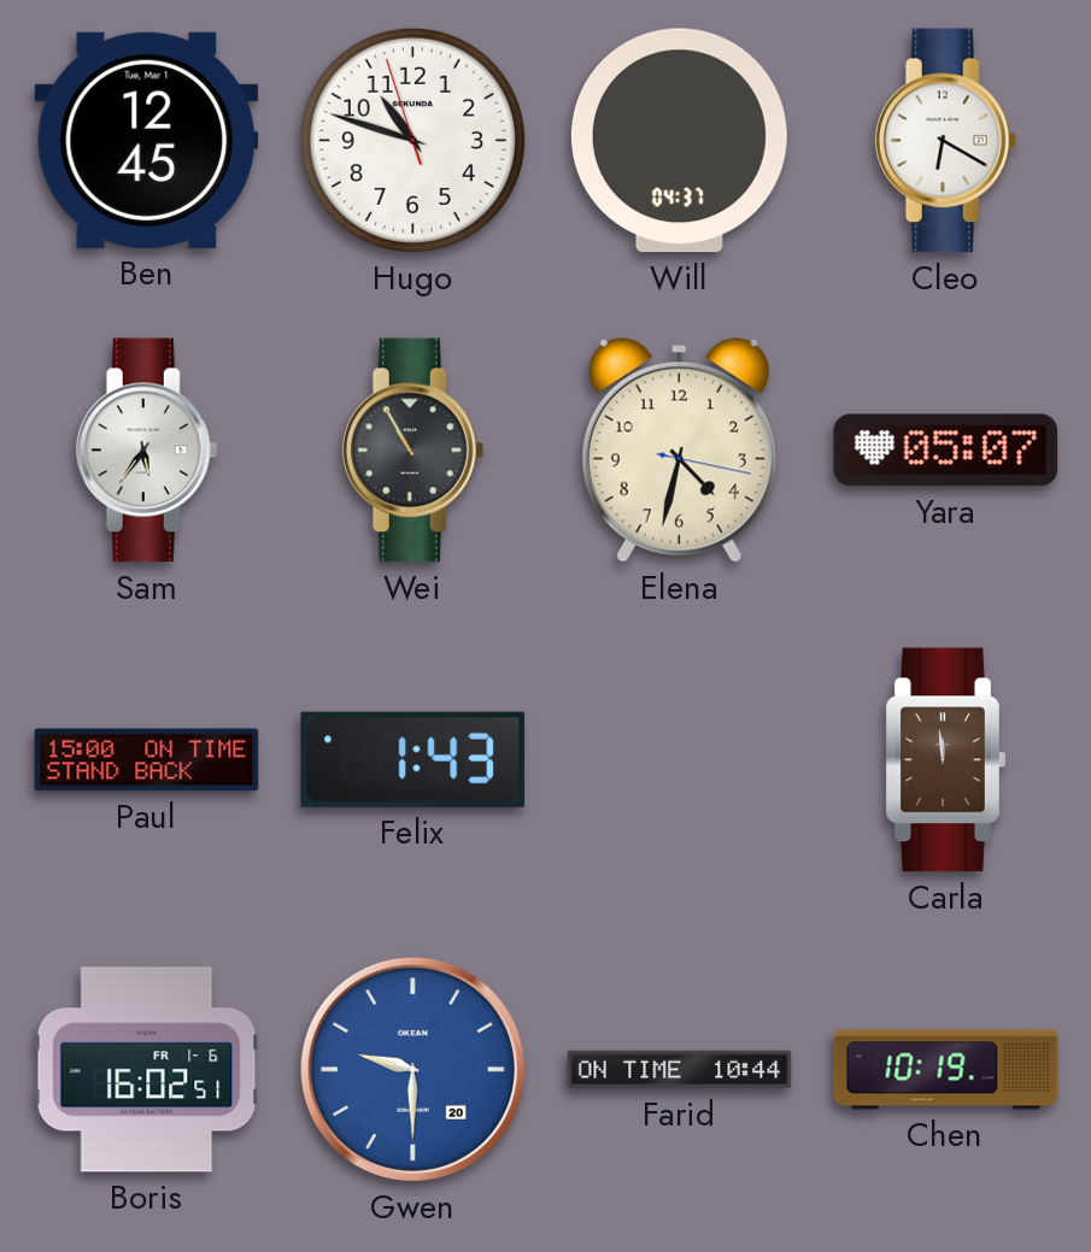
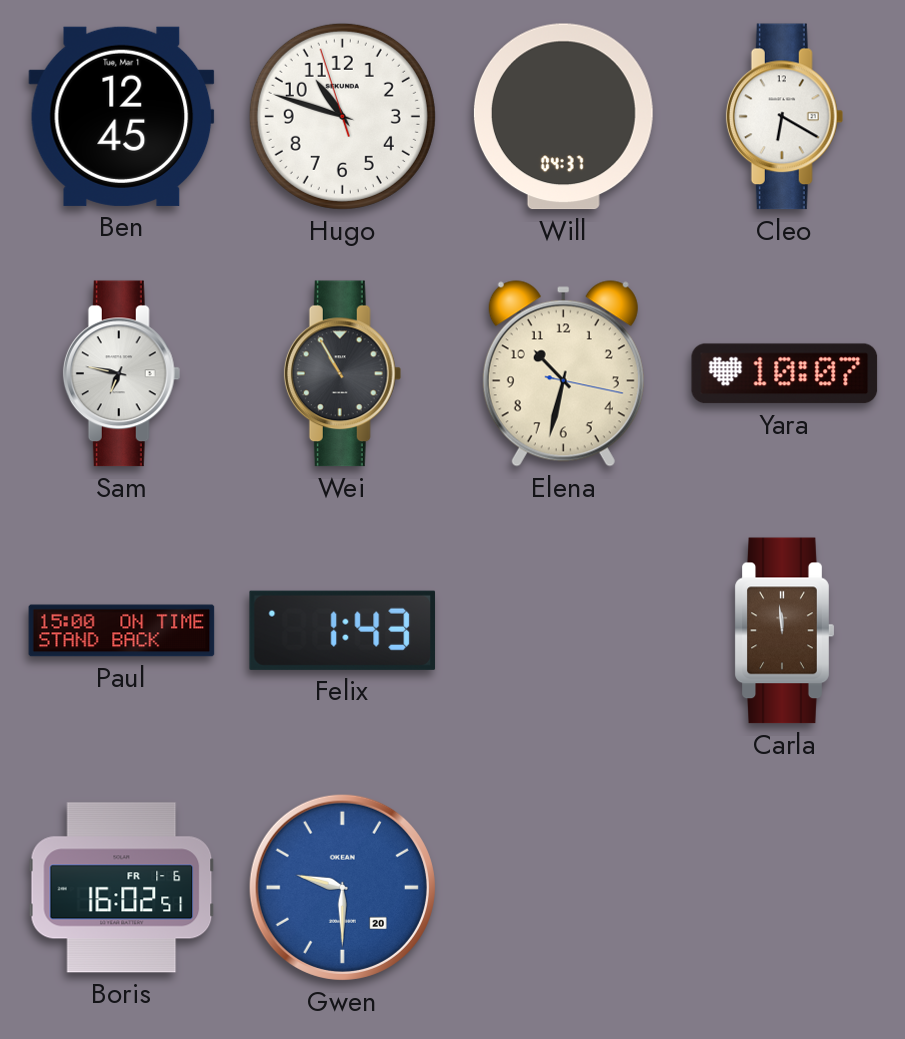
Sam: 5:36 -> 6:47 (122, 374)
Elena: 4:32 -> 10:32 (563, 374)
Yara: 05:07 -> 10:07 (785, 374)
Farid: 10:44 -> none (680, 1070)
Chen: 10:19 -> none (946, 1070)
